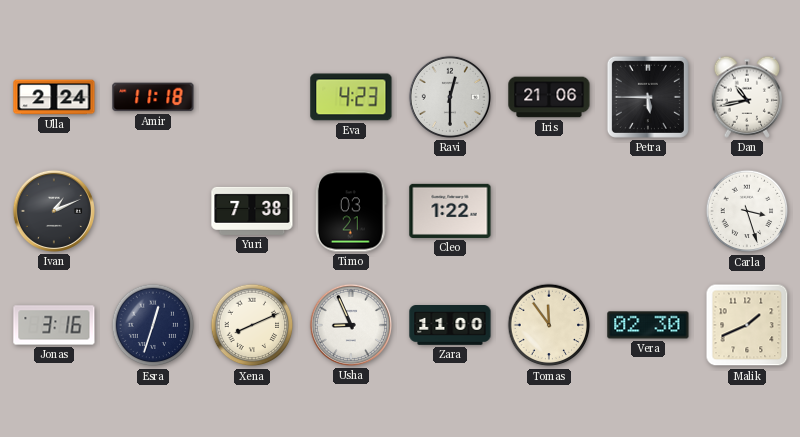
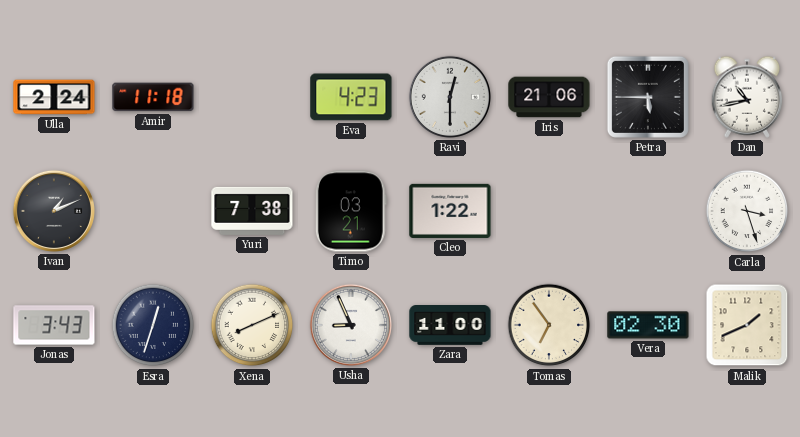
Jonas: 3:16 -> 3:43 (54, 325)
Tomas: 11:54 -> 6:54 (549, 325)
